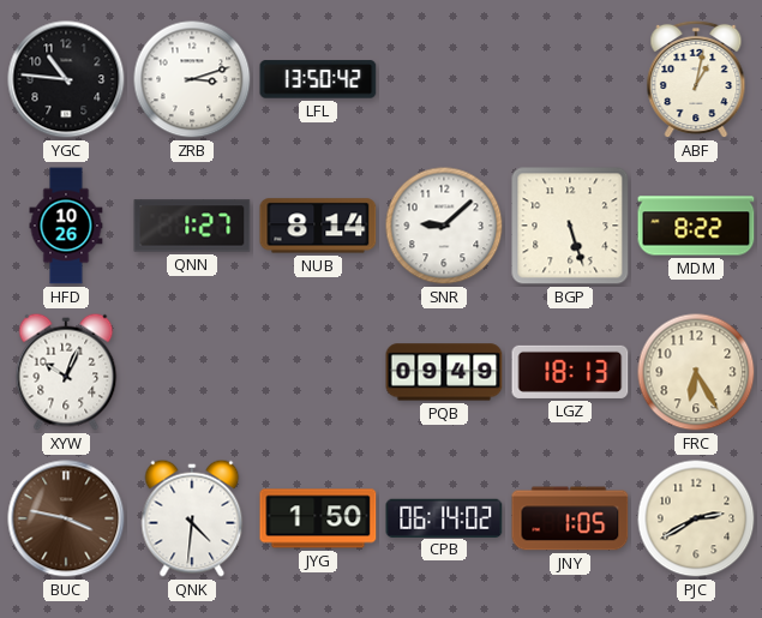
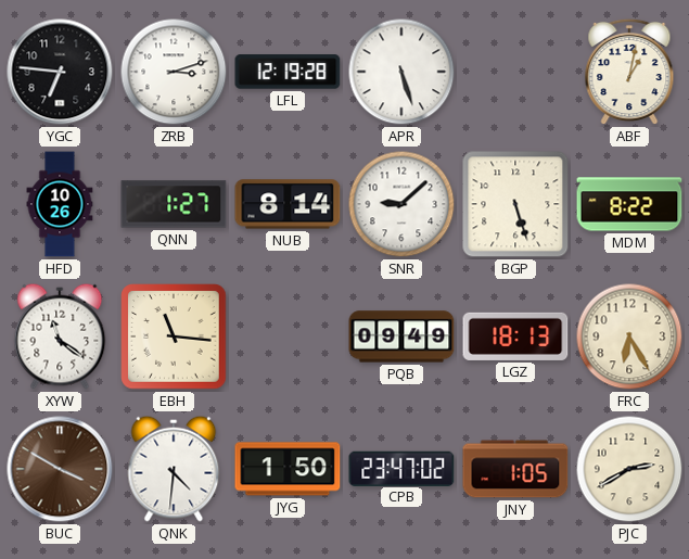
YGC: 10:46 -> 6:46 (60, 72)
LFL: 13:50 -> 12:19 (288, 72)
APR: none -> 5:27 (401, 72)
XYW: 10:04 -> 11:21 (60, 336)
EBH: none -> 11:16 (174, 336)
BUC: 3:47 -> 3:50 (60, 469)
CPB: 06:14 -> 23:47 (401, 468)
